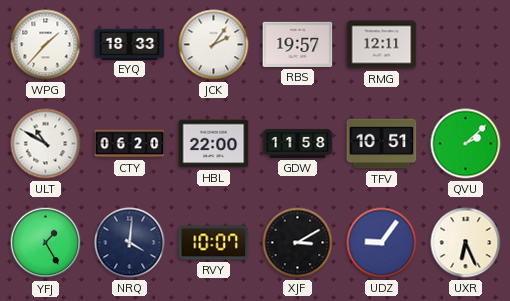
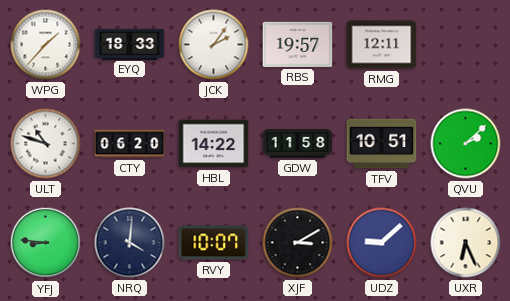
ULT: 10:50 -> 10:48 (46, 144)
HBL: 22:00 -> 14:22 (214, 144)
YFJ: 1:25 -> 8:46 (46, 243)
UDZ: 9:06 -> 9:08 (382, 243)
